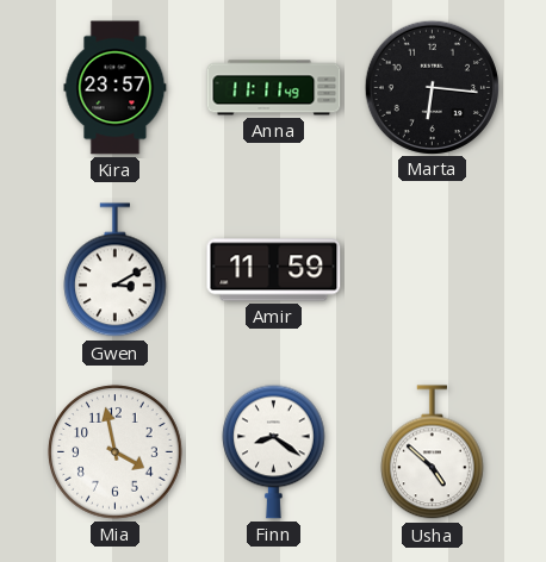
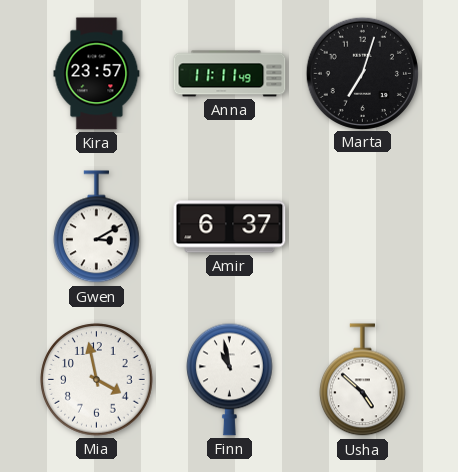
Marta: 6:16 -> 7:03 (362, 73)
Amir: 11:59 -> 6:37 (230, 227)
Finn: 8:21 -> 10:58 (230, 379)
